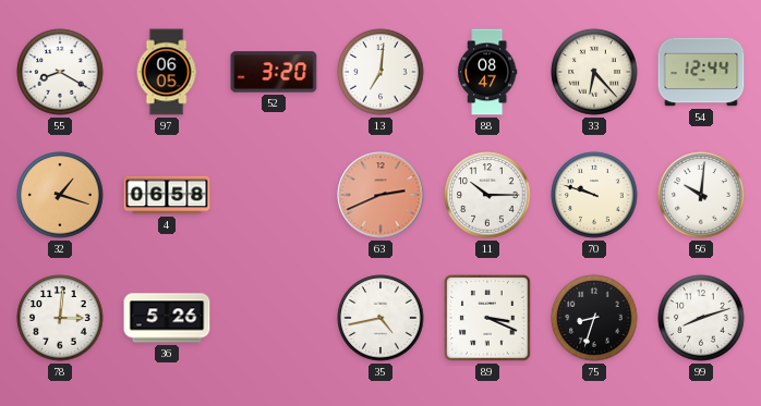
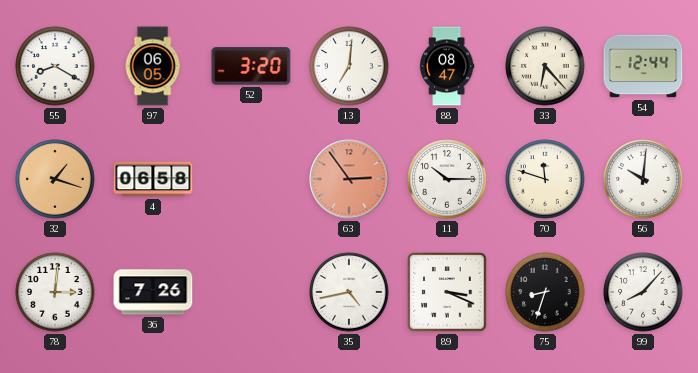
63: 2:41 -> 2:54 (349, 179)
70: 9:48 -> 11:48 (545, 179)
36: 5:26 -> 7:26 (153, 292)
99: 8:12 -> 8:07 (643, 292)
